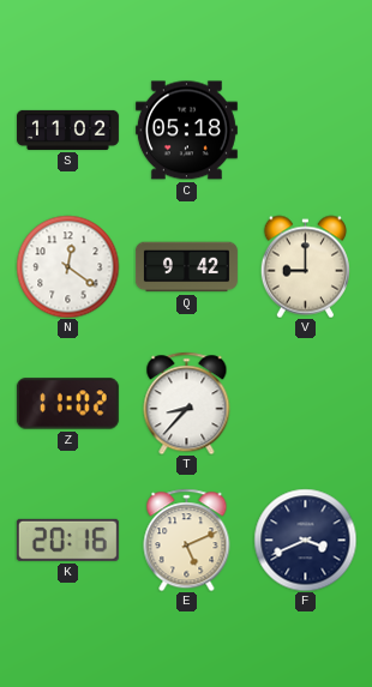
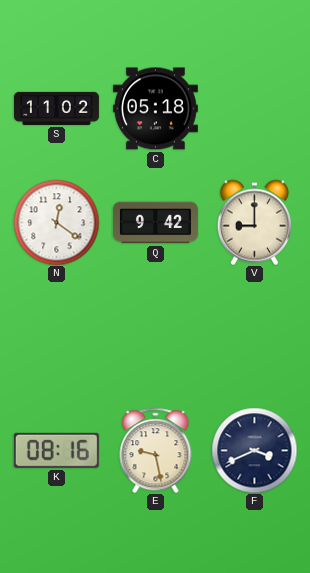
Z: 11:02 -> none (67, 404)
T: 8:37 -> none (187, 403)
K: 20:16 -> 08:16 (56, 450)
E: 5:11 -> 9:28 (156, 450)
